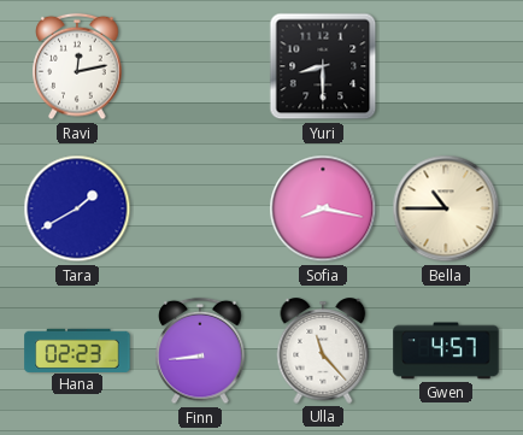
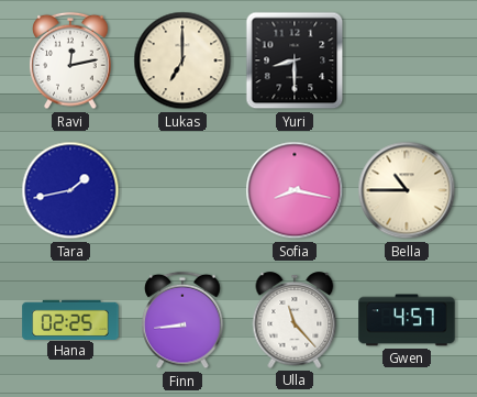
Lukas: none -> 7:00 (182, 60)
Tara: 1:40 -> 1:43 (70, 190)
Hana: 02:23 -> 02:25 (70, 319)
